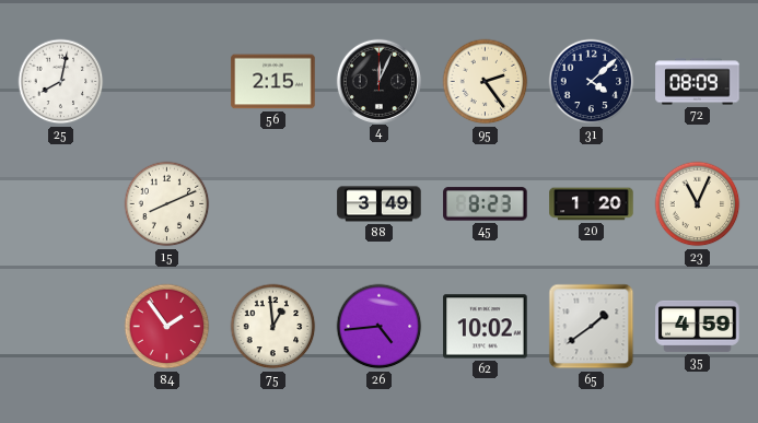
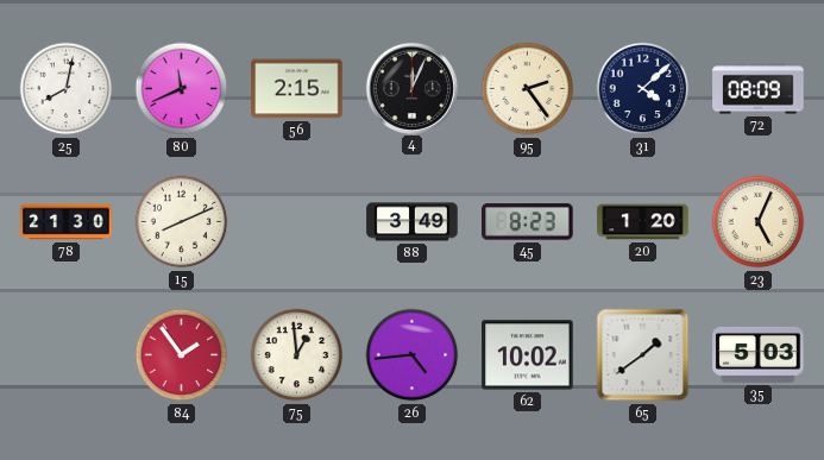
80: none -> 11:41 (182, 89)
78: none -> 21:30 (67, 222)
23: 11:04 -> 5:04 (759, 222)
35: 4:59 -> 5:03 (759, 354)
